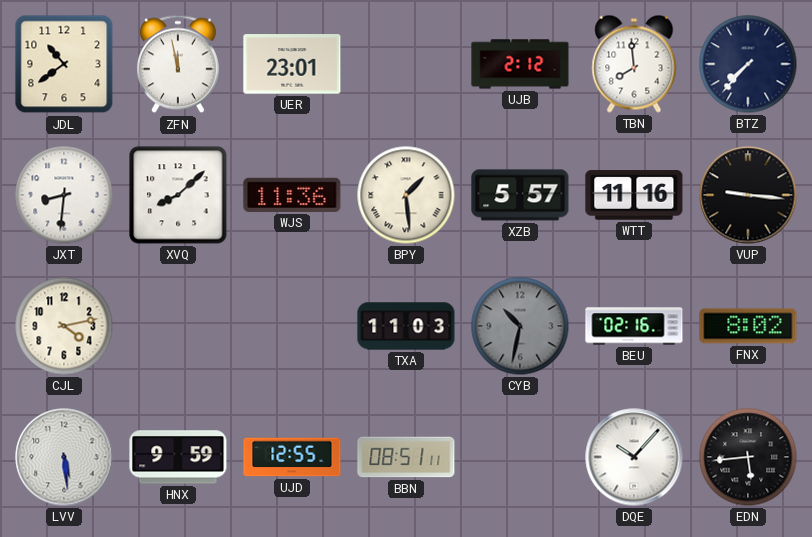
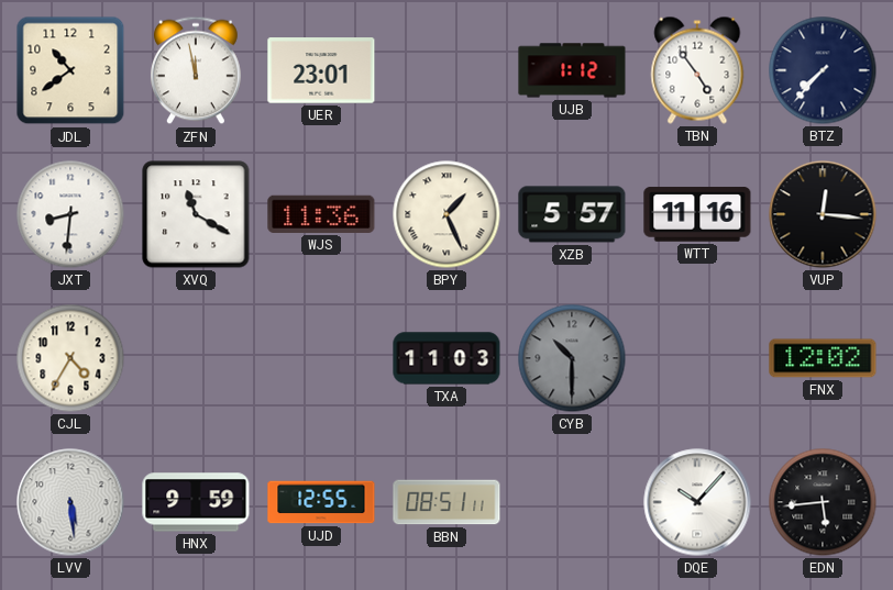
UJB: 2:12 -> 1:12 (572, 70)
TBN: 7:59 -> 4:54 (697, 70)
XVQ: 8:08 -> 11:20 (196, 214)
BPY: 1:29 -> 1:26 (446, 214)
VUP: 9:16 -> 12:16 (823, 214)
CJL: 4:13 -> 4:35 (70, 358)
CYB: 10:32 -> 10:30 (572, 358)
BEU: 02:16 -> none (634, 326)
FNX: 8:02 -> 12:02 (823, 358)
